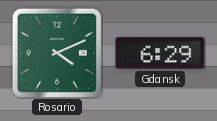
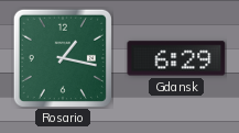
Rosario: 4:11 -> 1:17 (63, 58)
